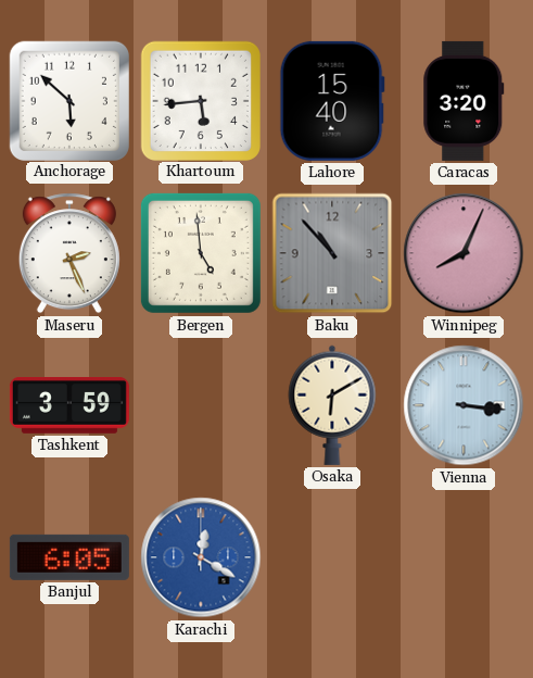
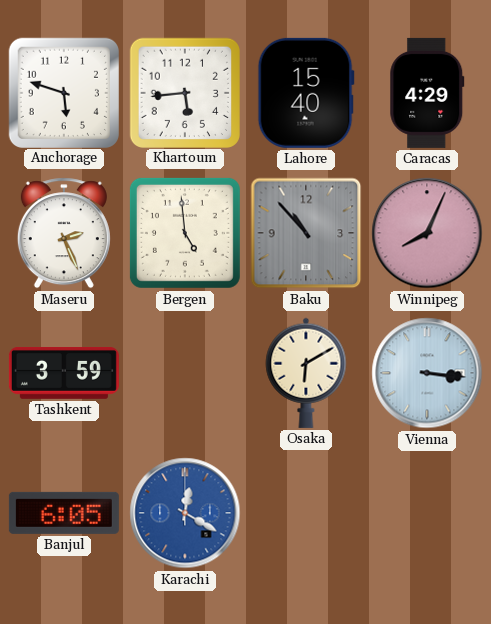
Anchorage: 5:52 -> 5:48 (63, 92)
Caracas: 3:20 -> 4:29 (427, 93)
